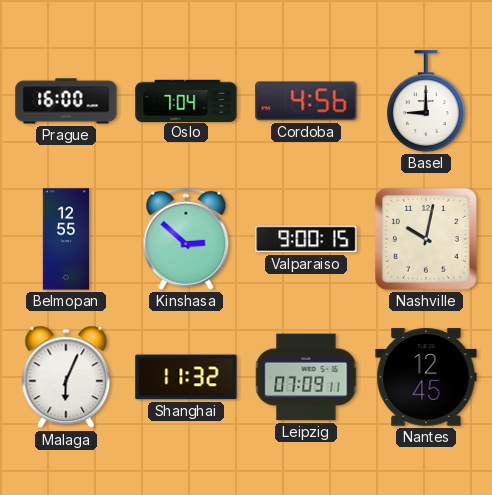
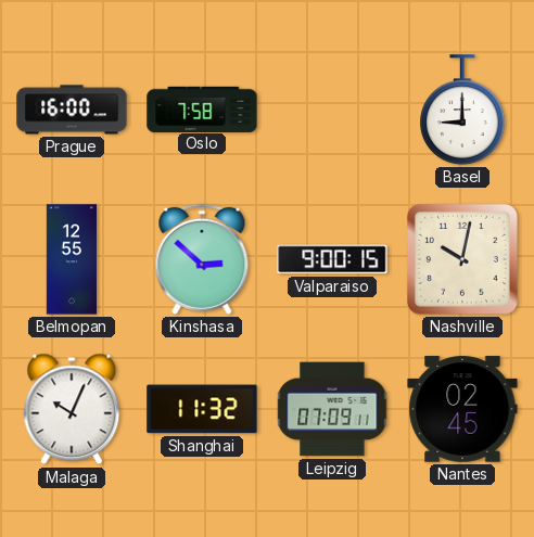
Oslo: 7:04 -> 7:58 (202, 108)
Cordoba: 4:56 -> none (306, 101)
Malaga: 6:04 -> 10:04 (72, 409)
Nantes: 12:45 -> 02:45 (462, 409)
